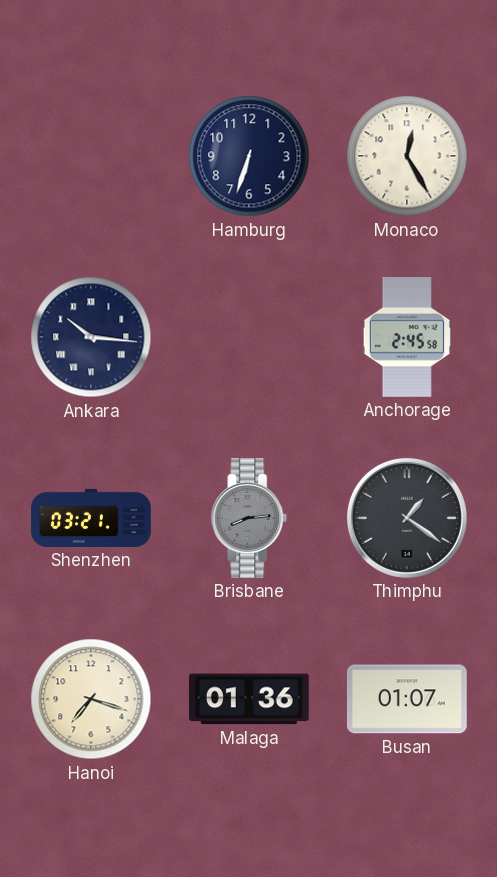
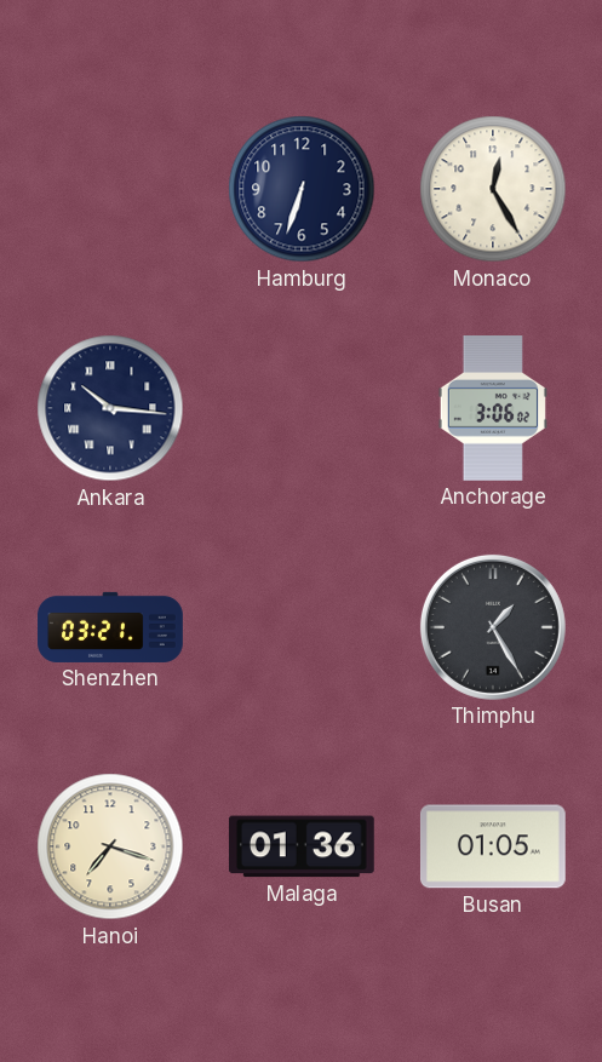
Anchorage: 2:45 -> 3:06 (493, 409)
Brisbane: 8:14 -> none (249, 519)
Thimphu: 1:21 -> 1:25 (493, 627)
Busan: 01:07 -> 01:05 (493, 846)
